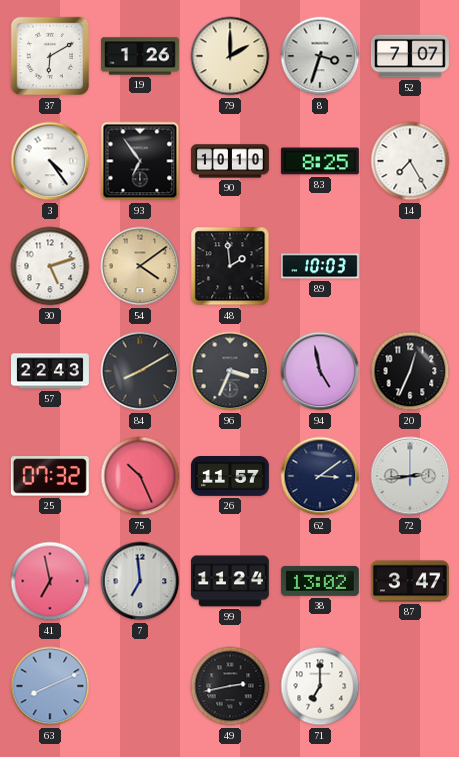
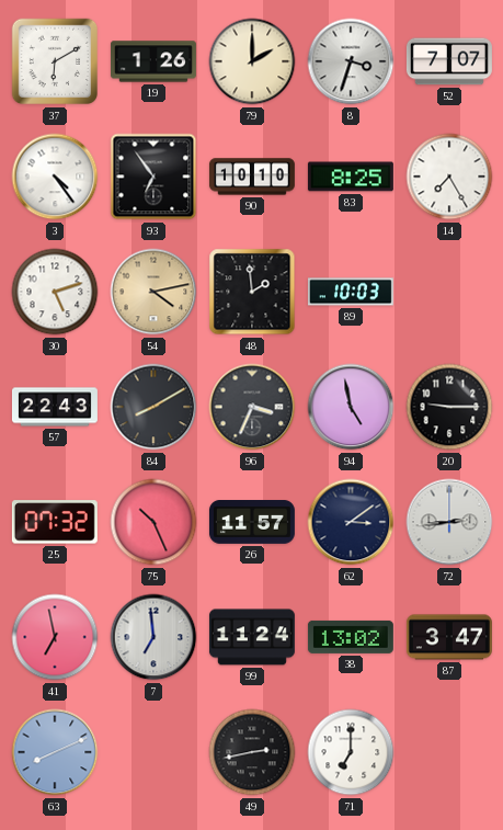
54: 4:09 -> 4:13 (153, 292)
20: 12:34 -> 9:15 (449, 407)
